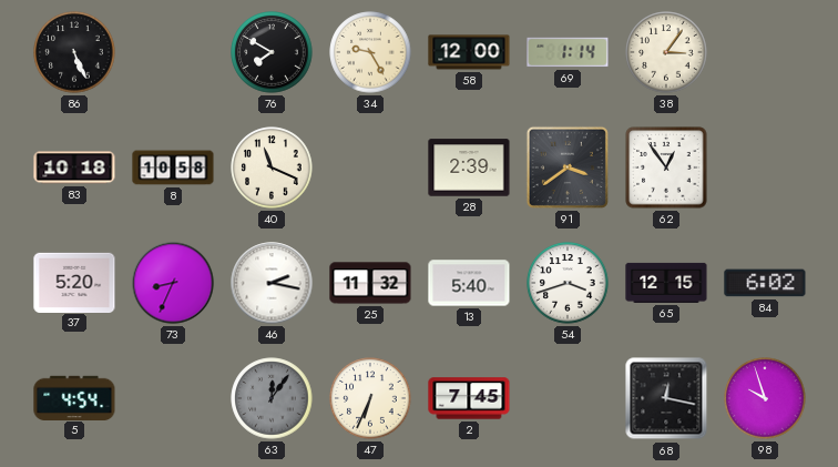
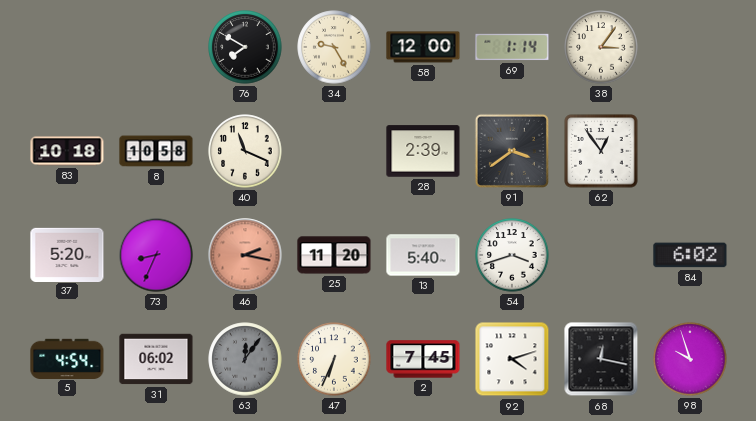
86: 5:26 -> none (74, 52)
46 dial: white -> salmon (245, 255)
25: 11:32 -> 11:20 (334, 255)
65: 12:15 -> none (666, 283)
31: none -> 06:02 (156, 359)
92: none -> 4:12 (512, 359)
